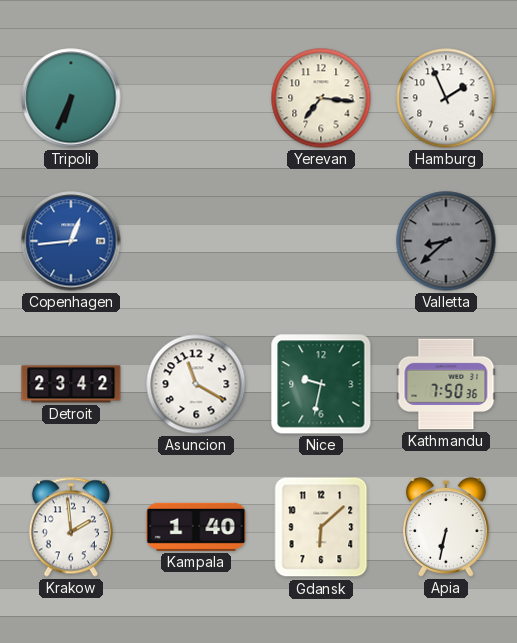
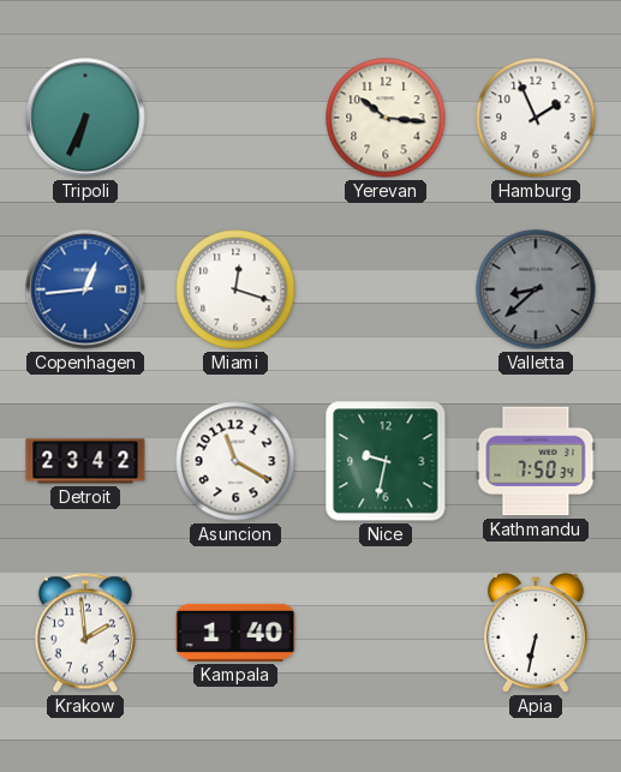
Yerevan: 7:16 -> 10:16 (386, 118)
Miami: none -> 12:18 (235, 289)
Kathmandu: 7:50:36 -> 7:50:34 (536, 461)
Gdansk: 6:08 -> none (321, 527)
